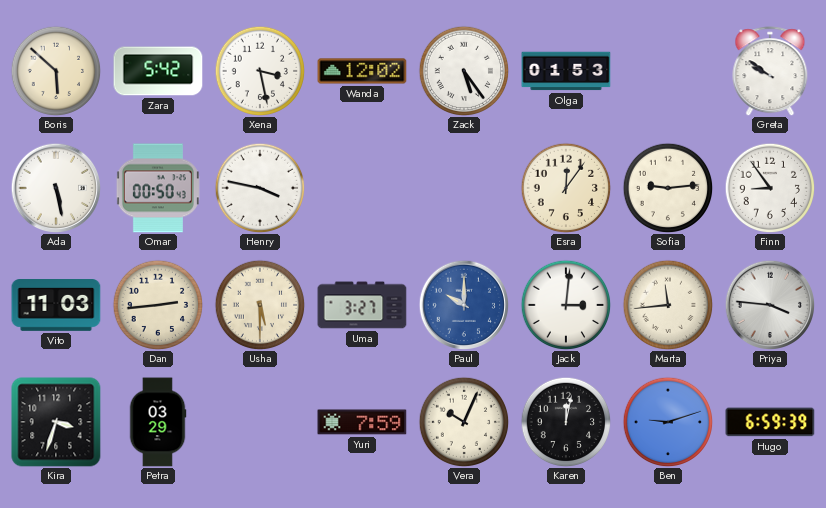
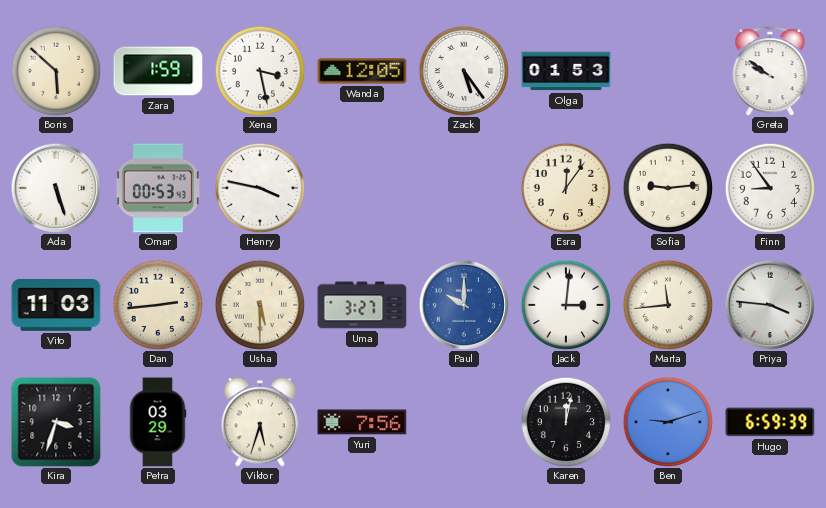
Zara: 5:42 -> 1:59 (158, 71)
Wanda: 12:02 -> 12:05 (362, 71)
Ada: 5:28 -> 5:27 (55, 187)
Omar: 00:50 -> 00:53 (158, 188)
Viktor: none -> 5:33 (260, 422)
Yuri: 7:59 -> 7:56 (362, 422)
Vera: 10:04 -> none (464, 422)
